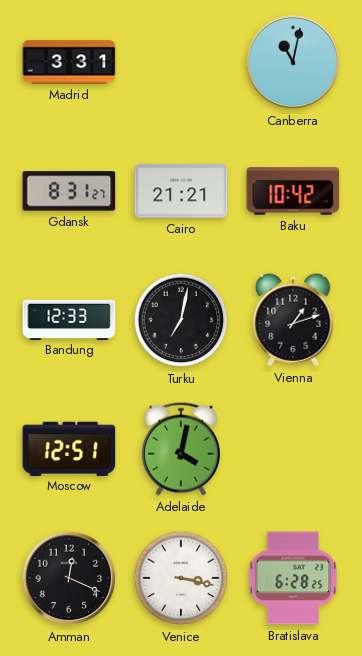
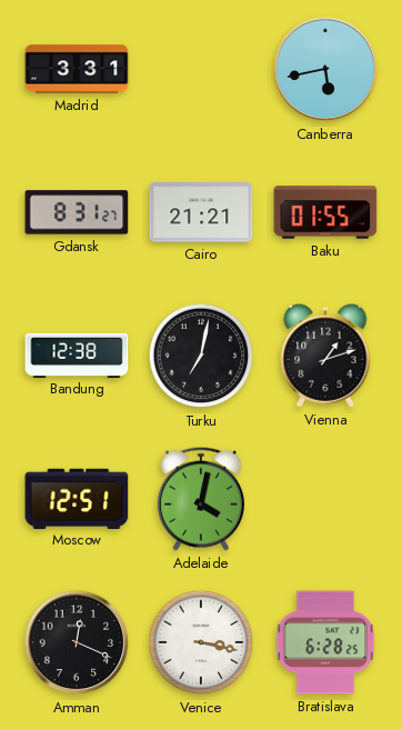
Canberra: 11:02 -> 5:43 (325, 69)
Baku: 10:42 -> 01:55 (325, 212)
Bandung: 12:33 -> 12:38 (77, 354)
